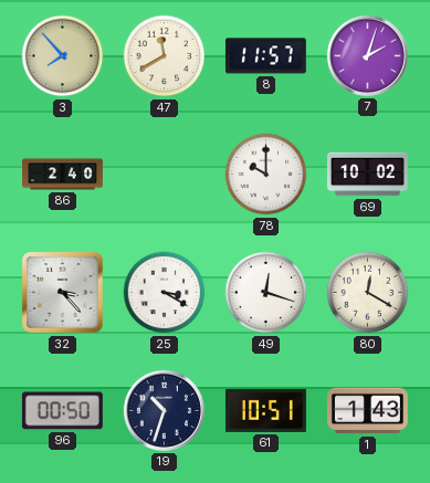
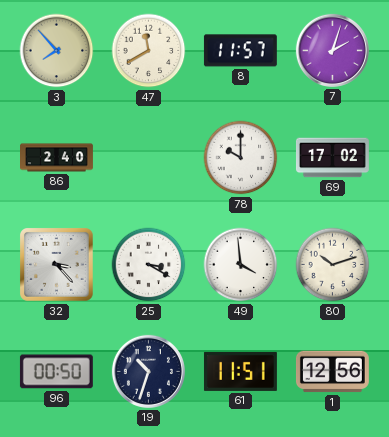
69: 10:02 -> 17:02 (332, 158)
49: 12:18 -> 3:59 (241, 265)
80: 12:20 -> 10:12 (333, 265)
61: 10:51 -> 11:51 (240, 371)
1: 1:43 -> 12:56 (332, 372)
